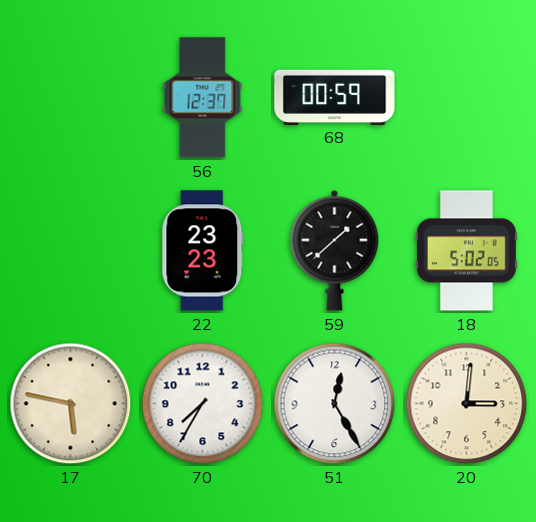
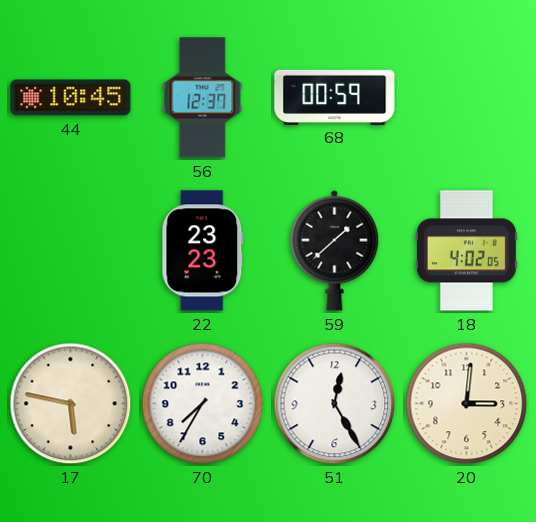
44: none -> 10:45 (71, 98)
18: 5:02 -> 4:02 (466, 251)
